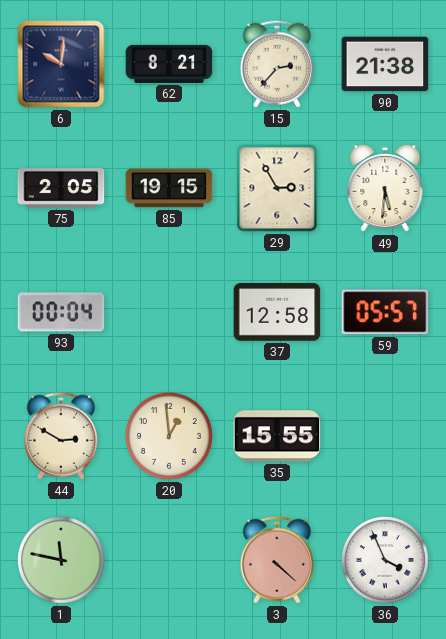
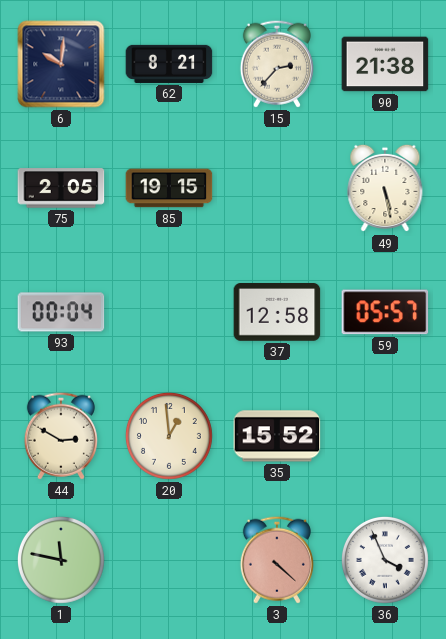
29: 2:55 -> none (277, 188)
49: 5:31 -> 5:28 (385, 188)
35: 15:55 -> 15:52 (277, 436)
